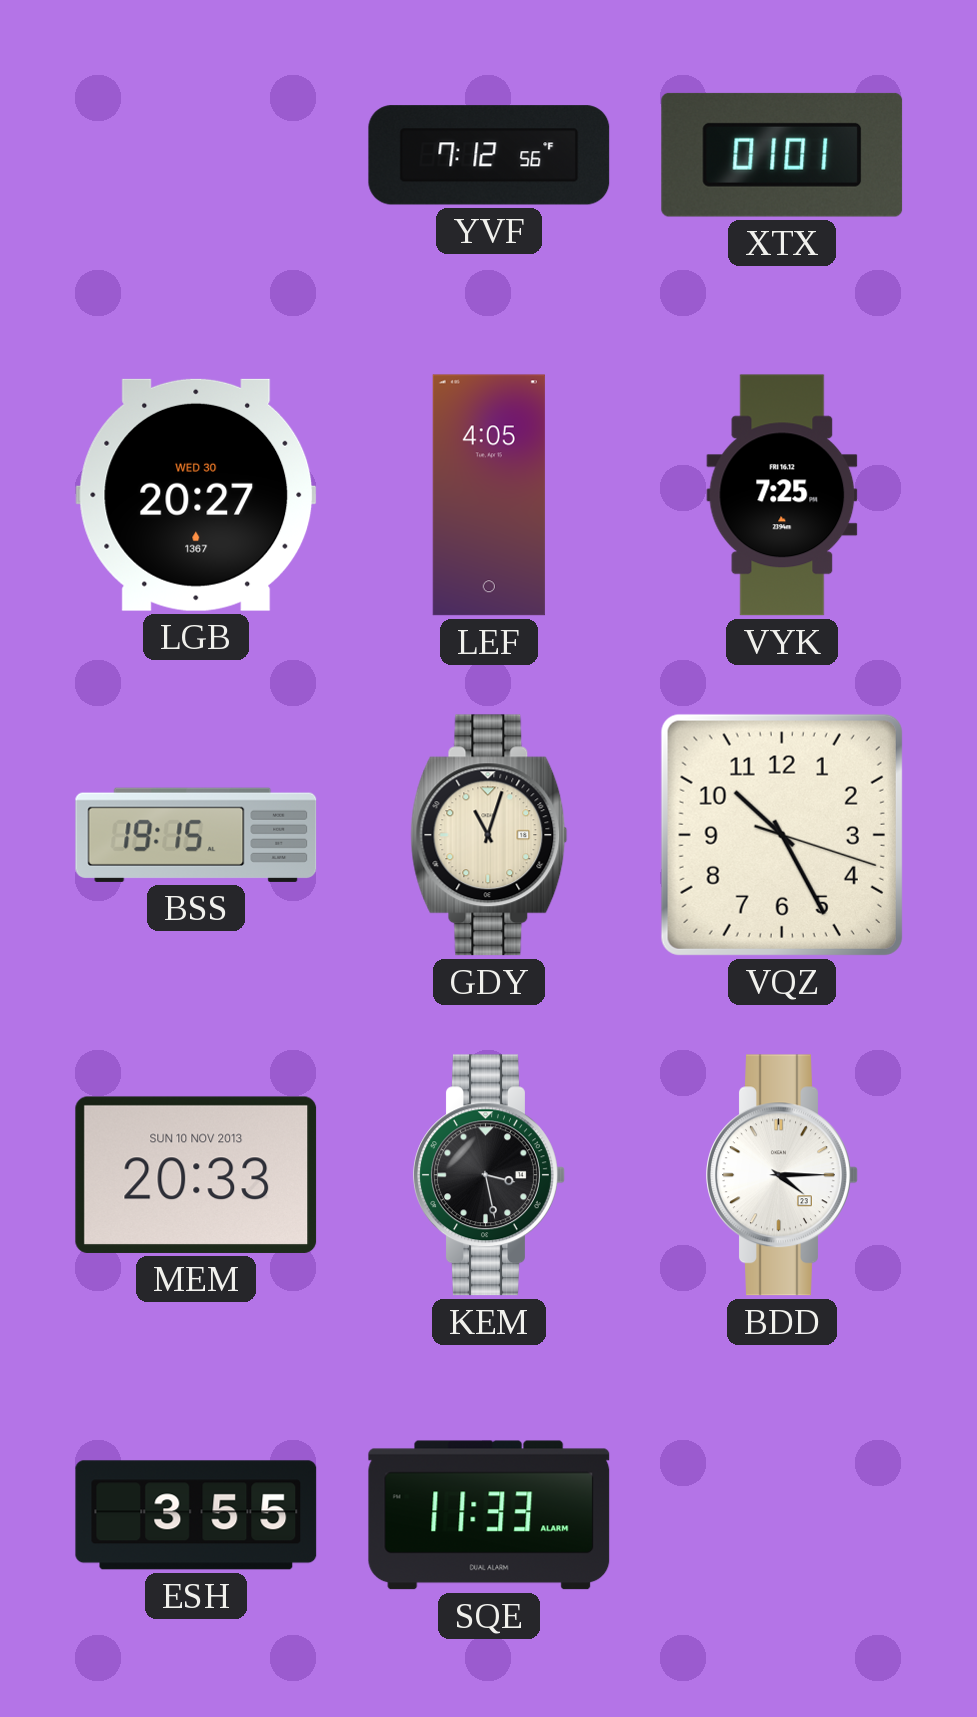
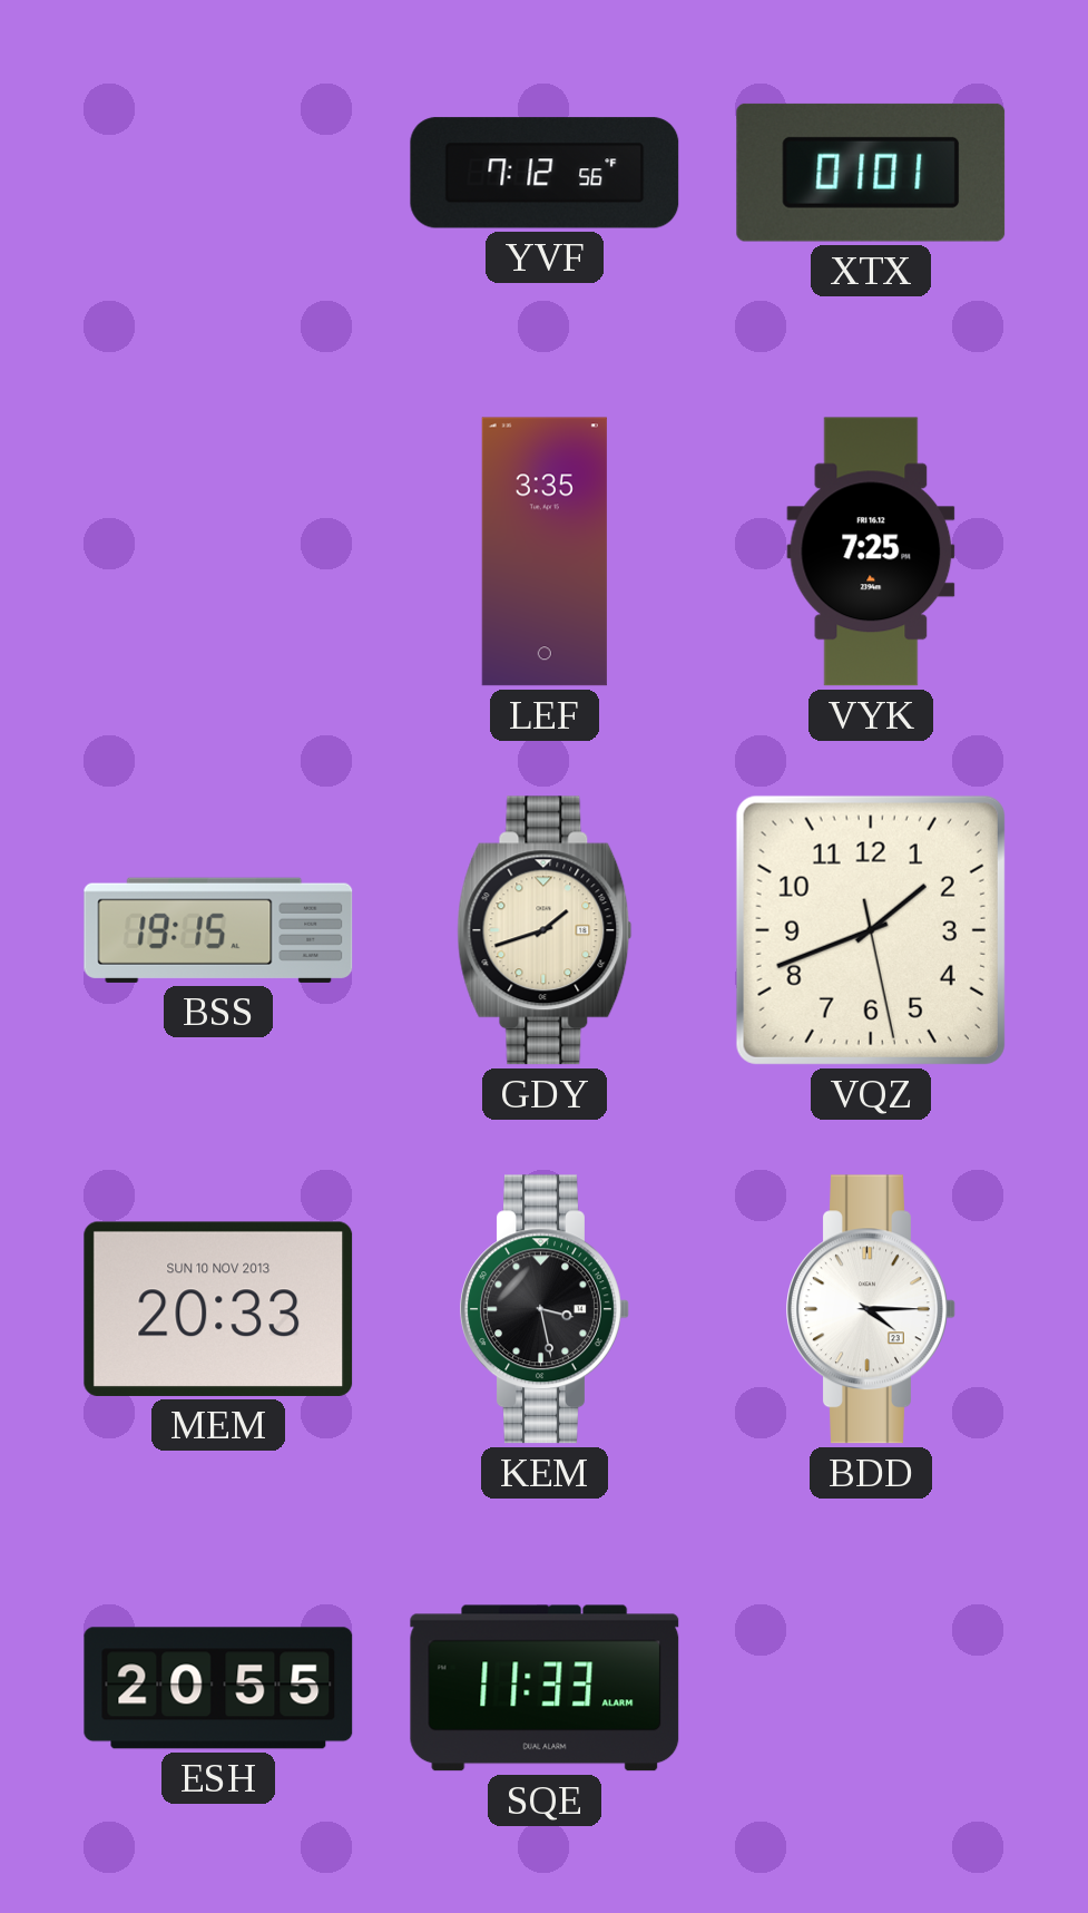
LGB: 20:27 -> none (196, 495)
LEF: 4:05 -> 3:35 (545, 552)
GDY: 11:03 -> 1:42 (545, 930)
VQZ: 10:25 -> 1:41 (871, 930)
ESH: 3:55 -> 20:55 (218, 1688)
